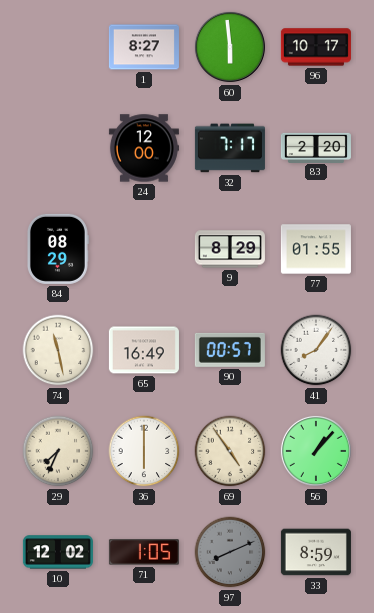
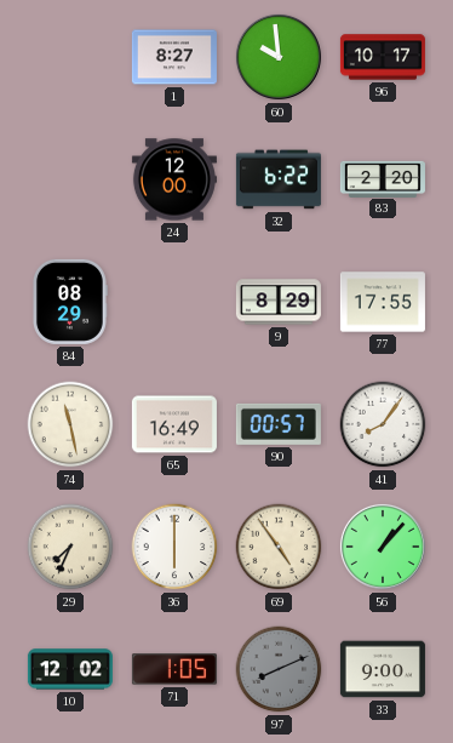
60: 5:59 -> 9:59 (279, 57)
32: 7:17 -> 6:22 (279, 179)
77: 01:55 -> 17:55 (383, 302)
33: 8:59 -> 9:00 (383, 669)
